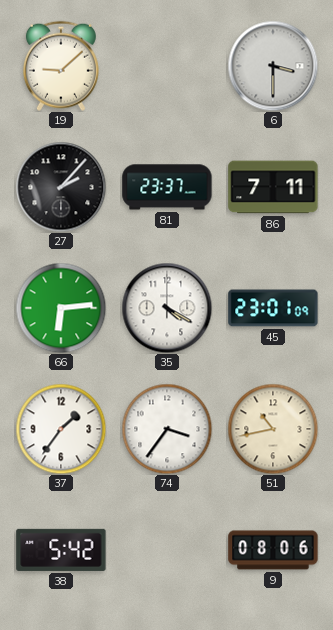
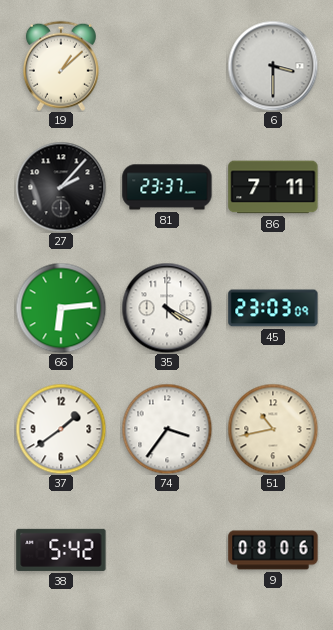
19: 9:08 -> 1:08 (61, 66)
45: 23:01 -> 23:03 (273, 308)
37: 1:36 -> 1:39 (61, 429)
